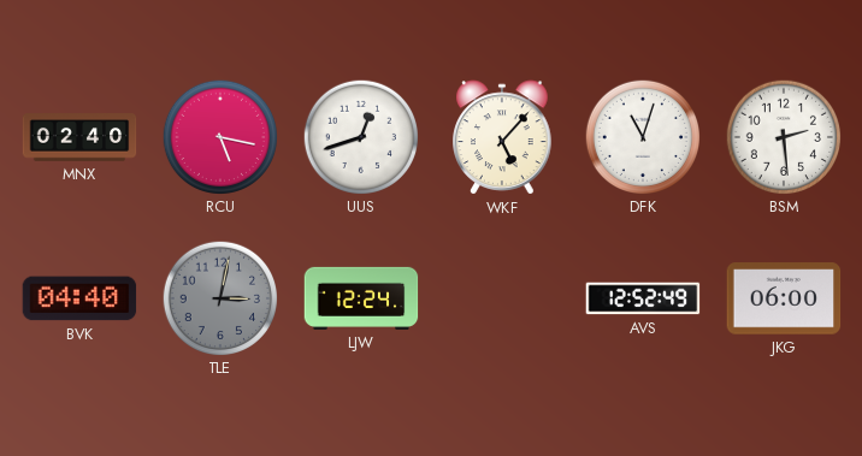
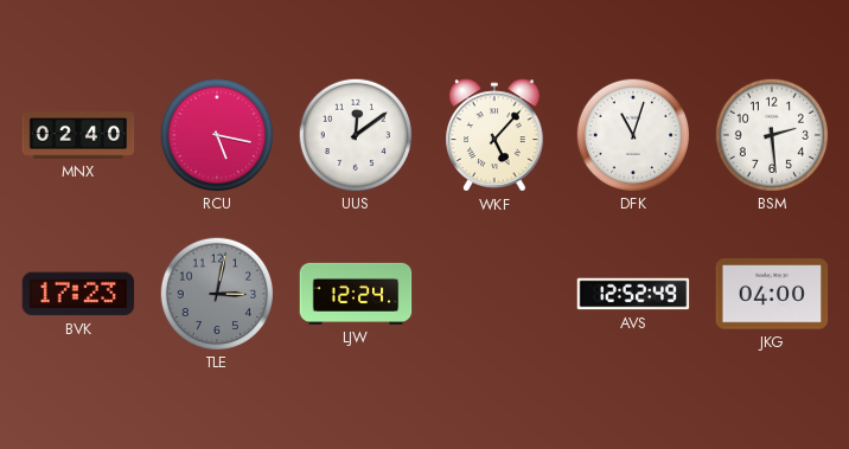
UUS: 12:42 -> 12:09 (355, 134)
BVK: 04:40 -> 17:23 (78, 294)
JKG: 06:00 -> 04:00 (772, 294)
